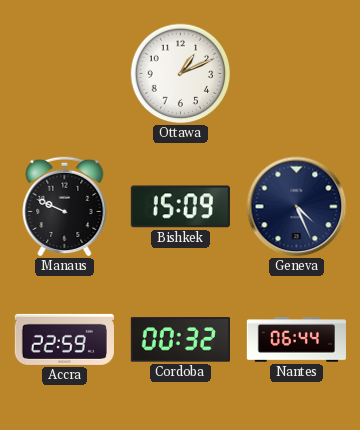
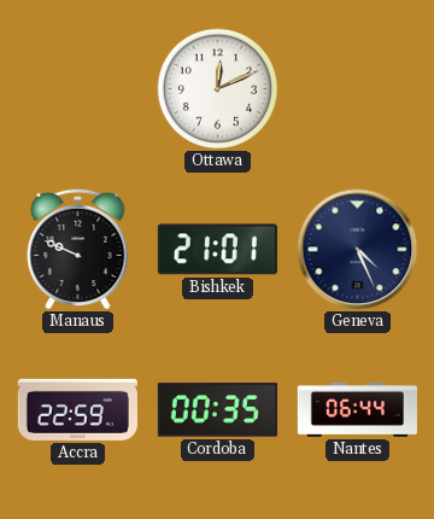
Ottawa: 1:11 -> 12:11 (218, 89)
Bishkek: 15:09 -> 21:01 (217, 250)
Cordoba: 00:32 -> 00:35 (217, 410)
